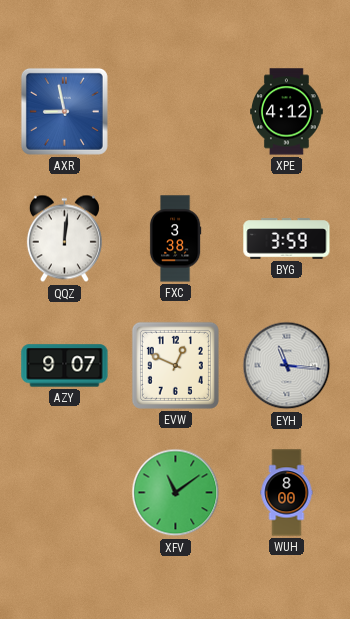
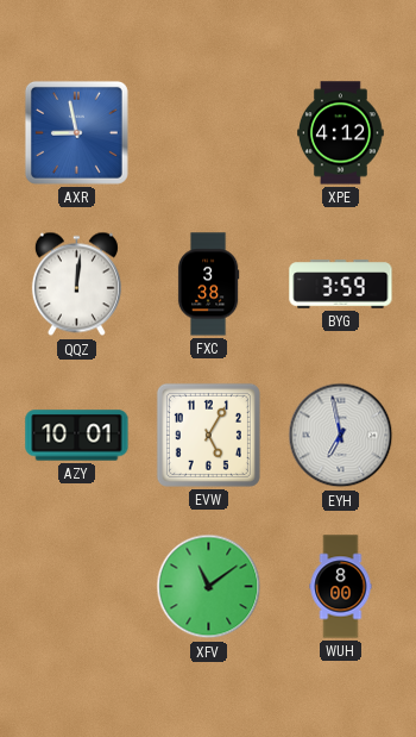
AZY: 9:07 -> 10:01 (77, 436)
EVW: 12:49 -> 5:05 (208, 435)
EYH: 11:16 -> 6:58 (341, 436)
